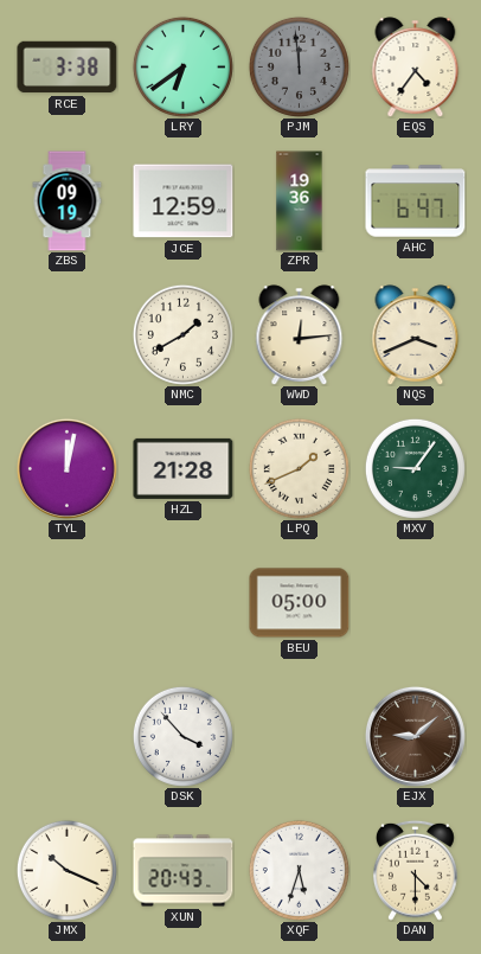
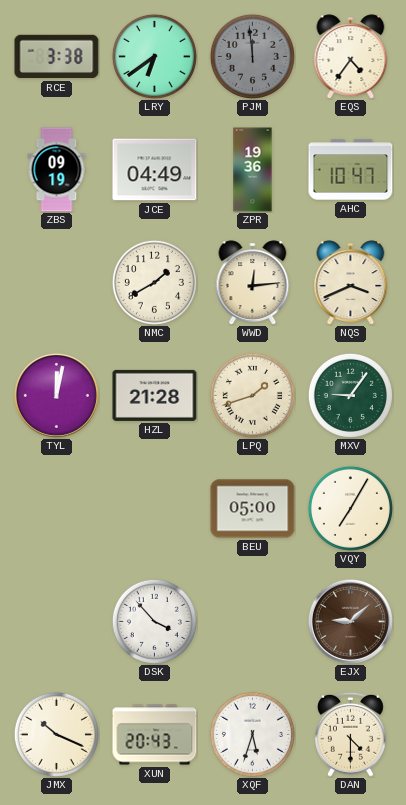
JCE: 12:59 -> 04:49 (155, 170)
AHC: 6:47 -> 10:47 (351, 170)
LPQ: 1:41 -> 1:42 (252, 395)
VQY: none -> 7:05 (350, 508)
